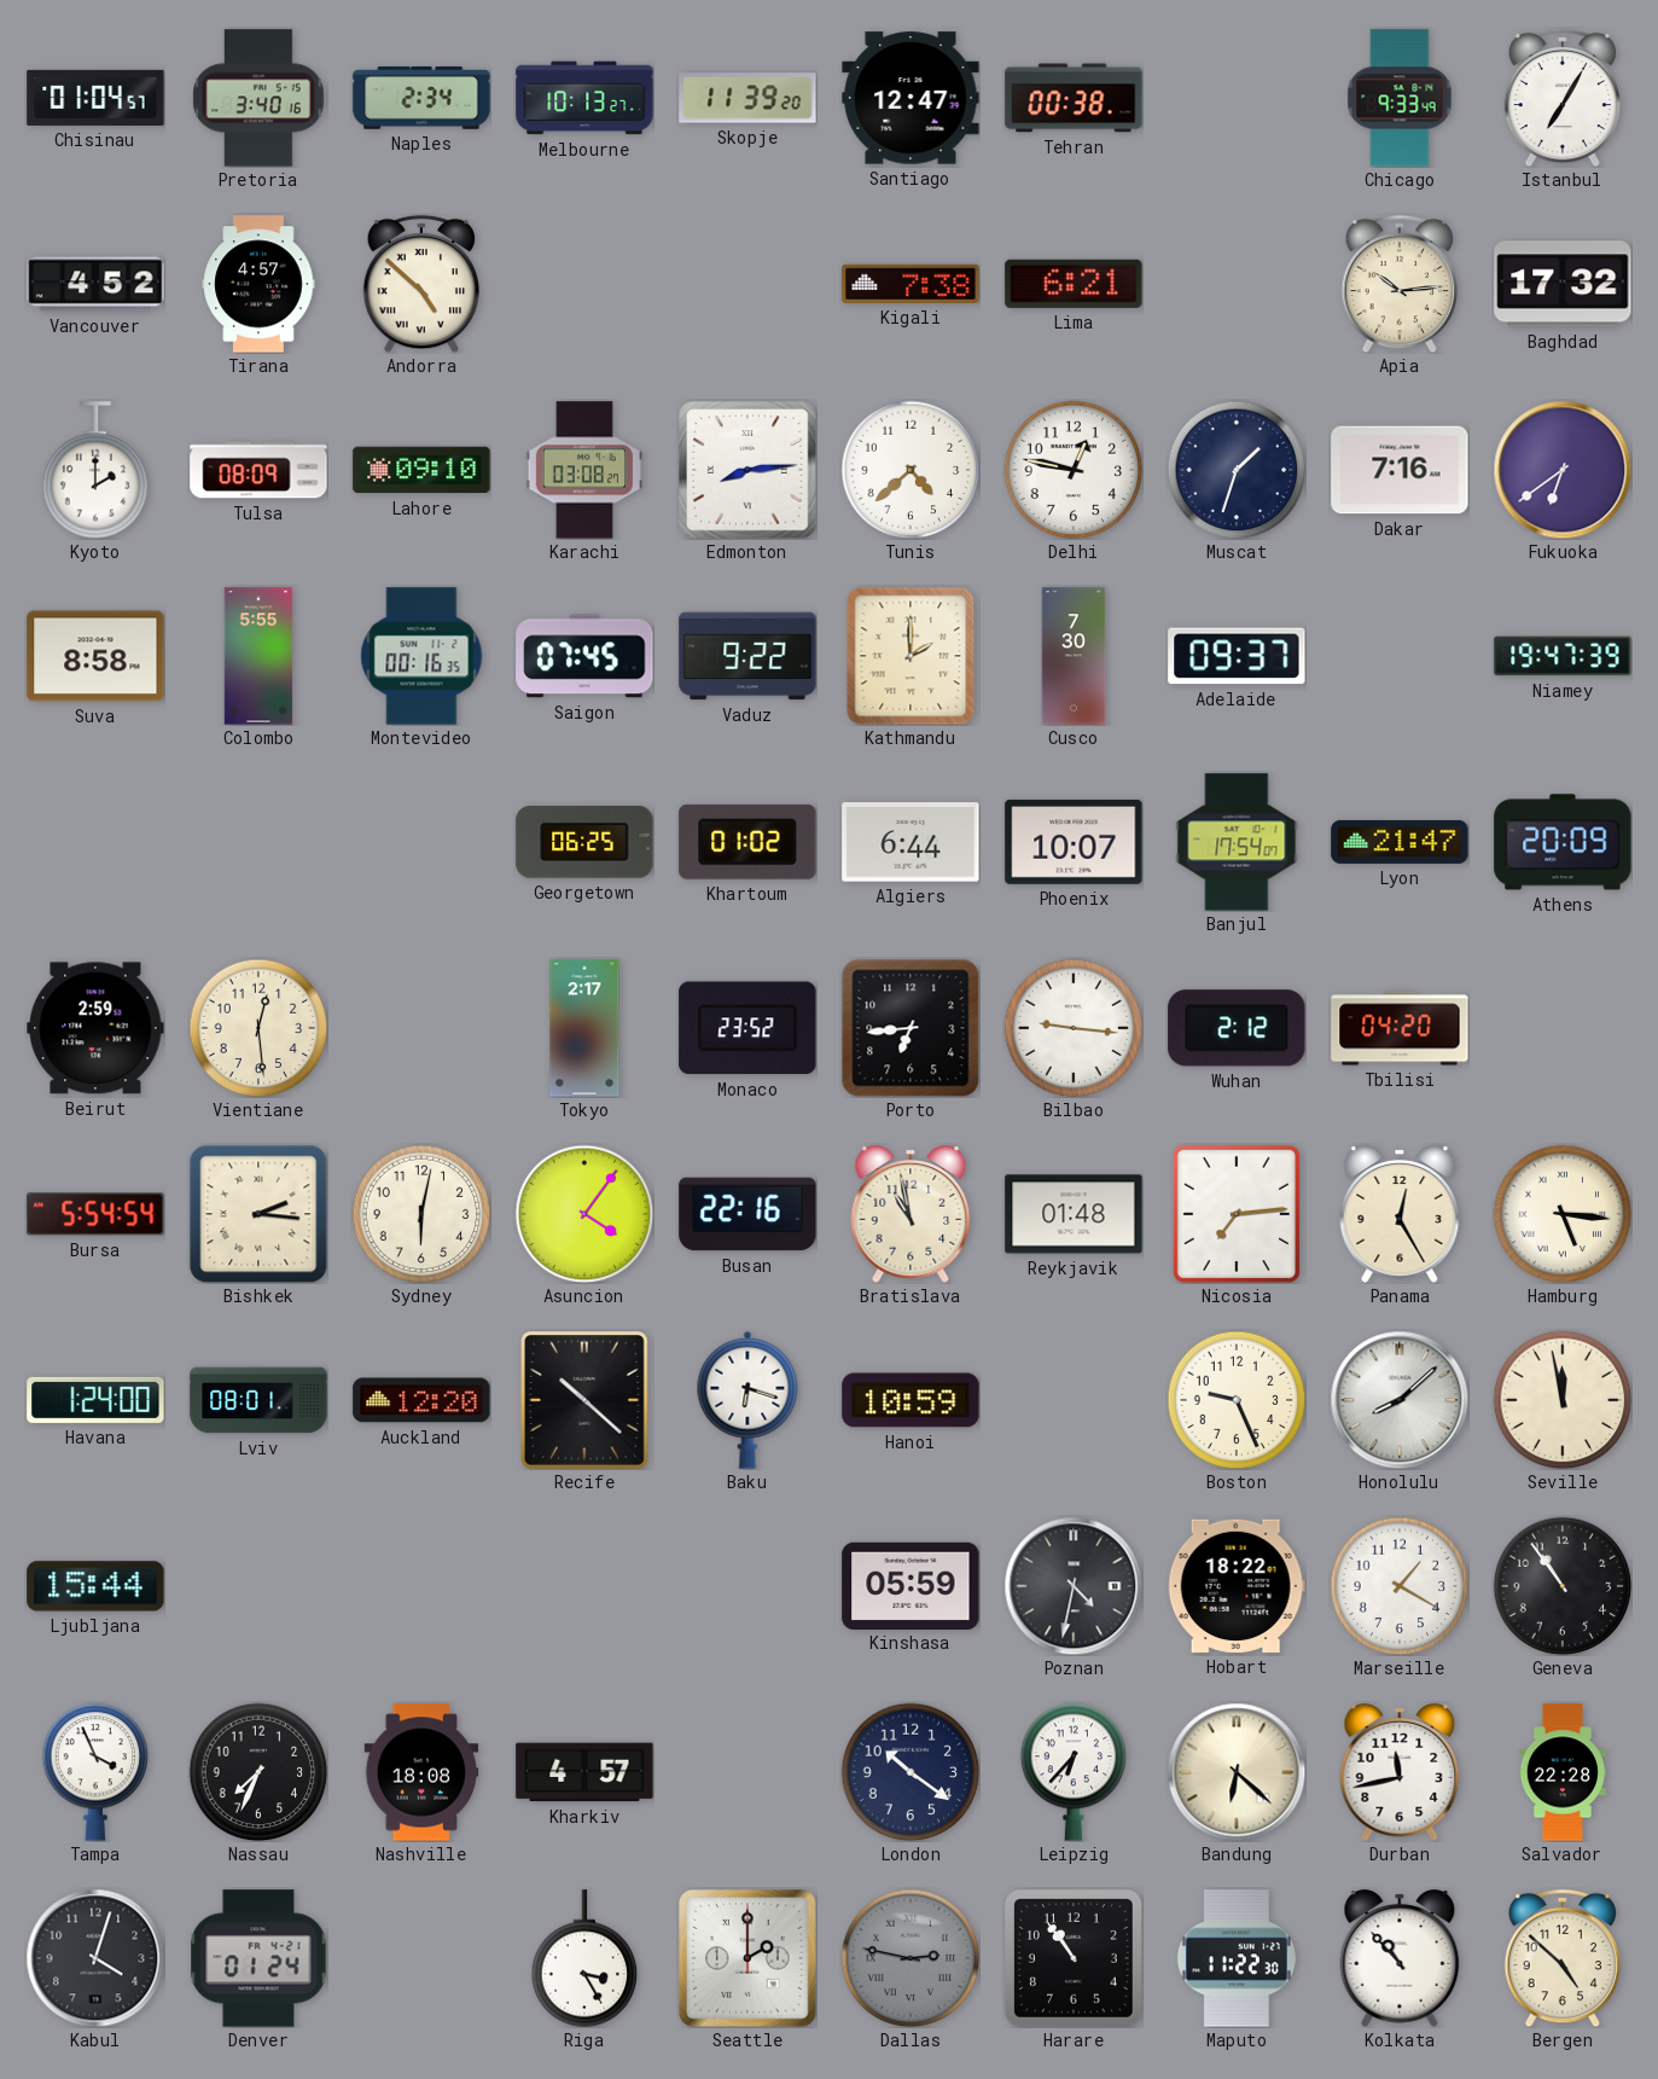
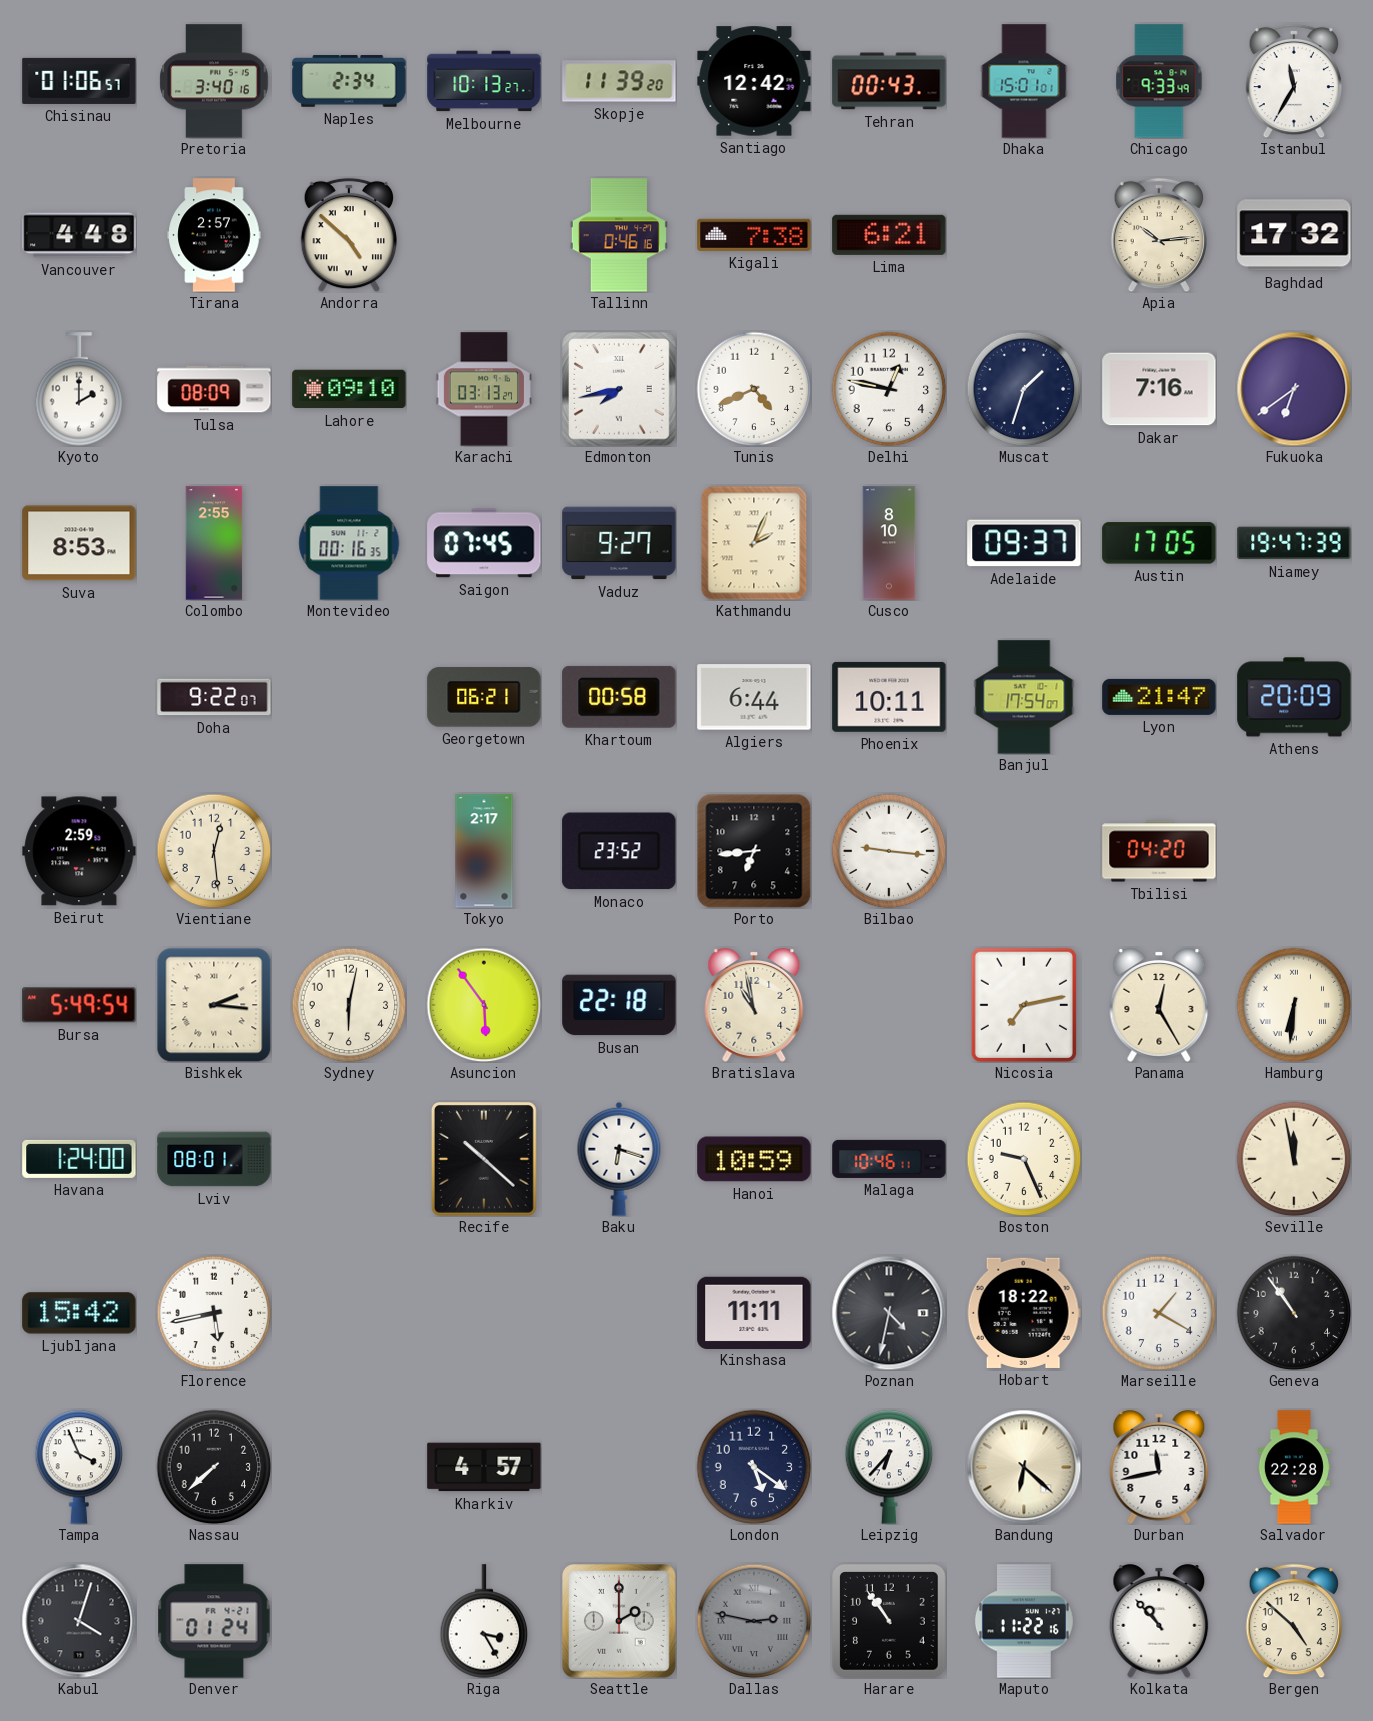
Chisinau: 01:04 -> 01:06 (79, 81)
Santiago: 12:47 -> 12:42 (754, 81)
Tehran: 00:38 -> 00:43 (889, 81)
Dhaka: none -> 15:01 (1024, 81)
Istanbul: 7:05 -> 11:35 (1293, 81)
Vancouver: 4:52 -> 4:48 (79, 235)
Tirana: 4:57 -> 2:57 (214, 235)
Tallinn: none -> 0:46 (619, 235)
Karachi: 03:08 -> 03:13 (483, 389)
Edmonton: 8:14 -> 7:43 (620, 390)
Tunis: 4:38 -> 4:41 (754, 389)
Suva: 8:58 -> 8:53 (79, 543)
Colombo: 5:55 -> 2:55 (214, 543)
Vaduz: 9:22 -> 9:27 (619, 543)
Kathmandu: 2:00 -> 2:04 (754, 543)
Cusco: 7:30 -> 8:10 (889, 543)
Austin: none -> 17:05 (1159, 543)
Doha: none -> 9:22 (214, 697)
Georgetown: 06:25 -> 06:21 (484, 697)
Khartoum: 01:02 -> 00:58 (619, 697)
Phoenix: 10:07 -> 10:11 (889, 697)
Wuhan: 2:12 -> none (1237, 1028)
Bursa: 5:54 -> 5:49 (79, 1005)
Asuncion: 4:06 -> 5:54 (484, 1005)
Busan: 22:16 -> 22:18 (619, 1005)
Reykjavik: 01:48 -> none (1074, 1214)
Nicosia: 7:14 -> 7:13 (1024, 1005)
Hamburg: 5:16 -> 6:31 (1294, 1005)
Auckland: 12:20 -> none (421, 1400)
Malaga: none -> 10:46 (889, 1159)
Honolulu: 8:08 -> none (1400, 1400)
Ljubljana: 15:44 -> 15:42 (79, 1313)
Florence: none -> 5:43 (214, 1313)
Kinshasa: 05:59 -> 11:11 (754, 1312)
Nassau: 7:34 -> 7:38 (214, 1467)
Nashville: 18:08 -> none (421, 1772)
London: 10:21 -> 5:21 (754, 1467)
Maputo: 11:22:30 -> 11:22:16 (1024, 1621)
